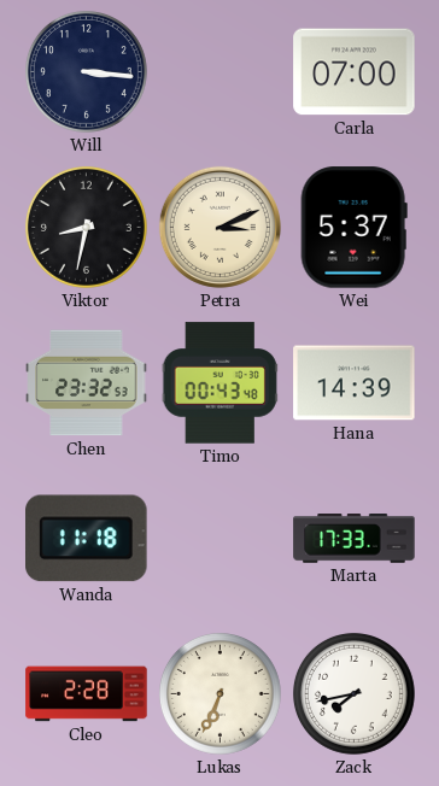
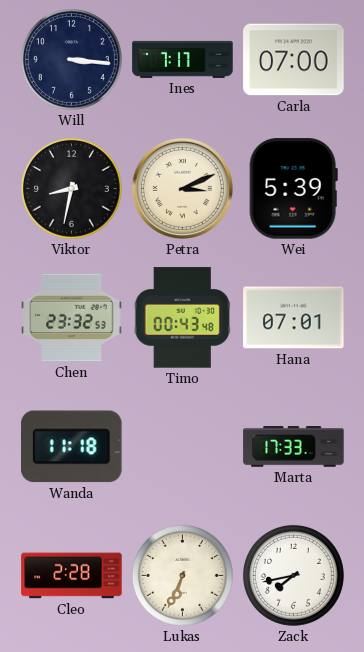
Ines: none -> 7:17 (183, 59)
Wei: 5:37 -> 5:39 (293, 189)
Hana: 14:39 -> 07:01 (294, 318)
